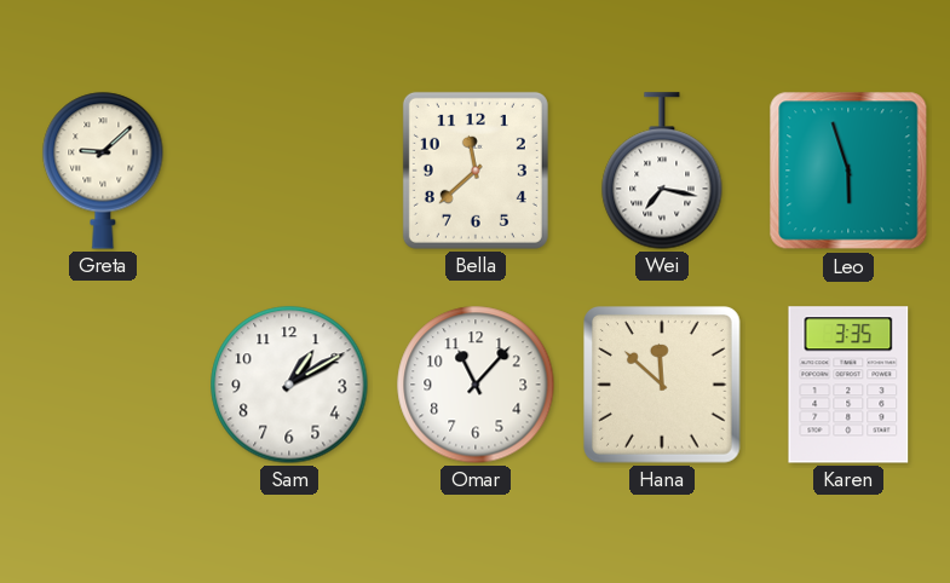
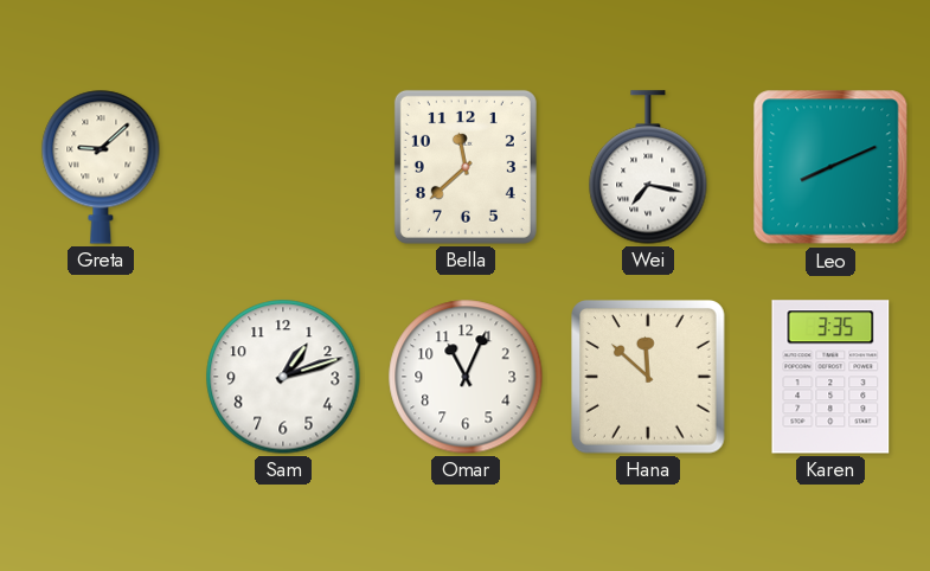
Leo: 5:57 -> 8:11 (830, 167)
Sam: 1:10 -> 1:12 (283, 377)
Omar: 11:07 -> 11:04 (466, 377)
